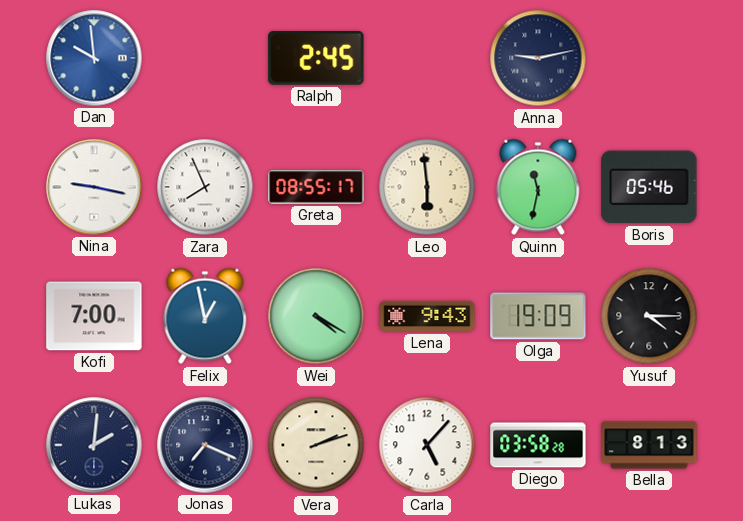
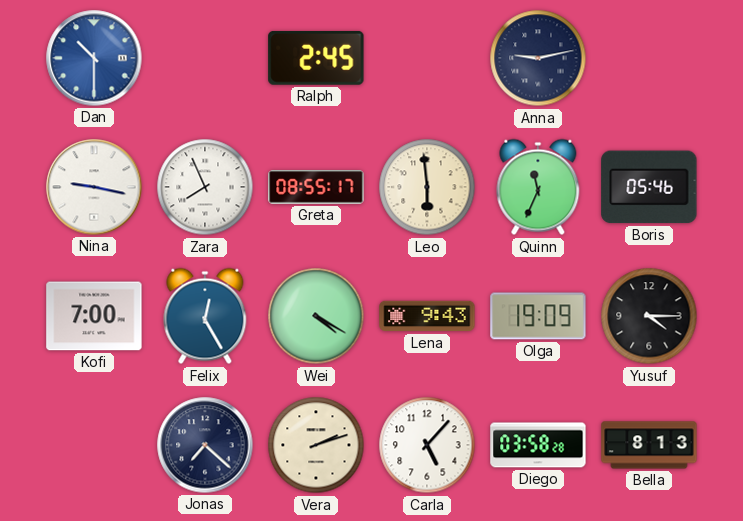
Dan: 9:59 -> 10:30 (94, 58)
Quinn: 11:32 -> 11:34 (538, 187)
Felix: 12:58 -> 12:25 (205, 316)
Lukas: 2:01 -> none (94, 445)
Jonas: 7:19 -> 7:22 (205, 445)
